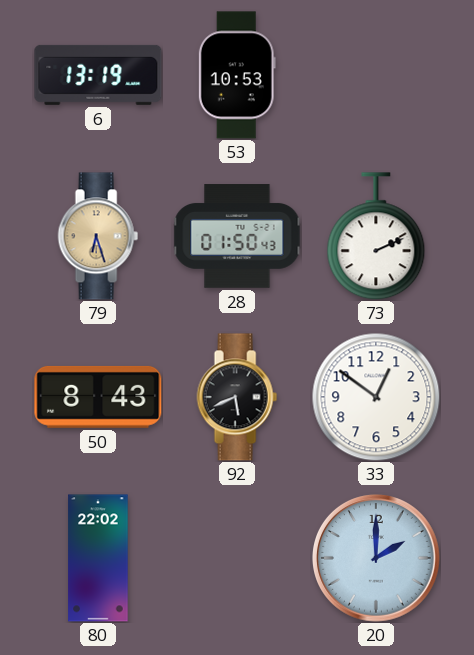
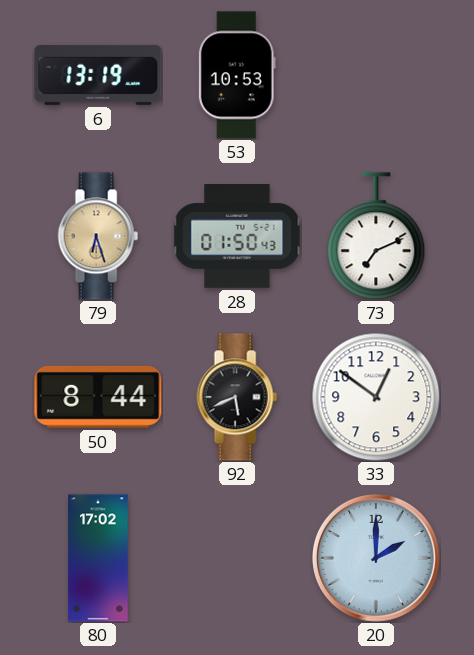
73: 2:11 -> 7:11 (376, 236)
50: 8:43 -> 8:44 (98, 397)
80: 22:02 -> 17:02 (98, 558)
